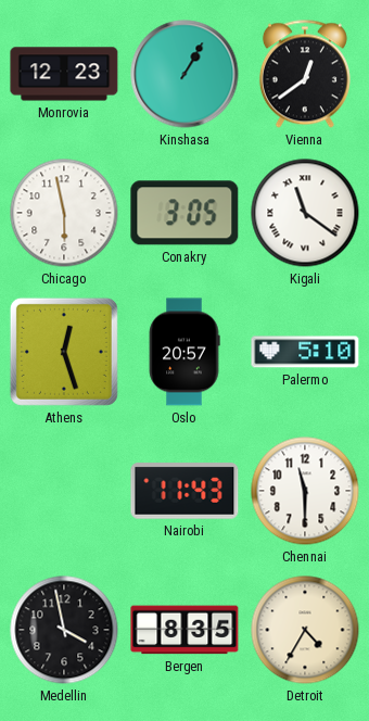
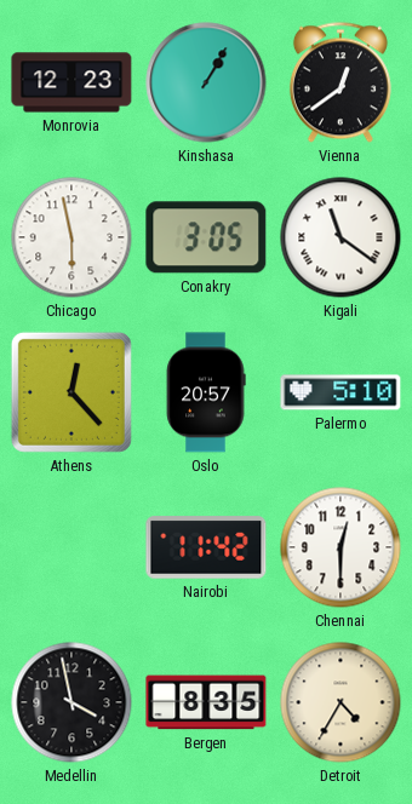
Athens: 12:27 -> 12:23 (71, 392)
Nairobi: 11:43 -> 11:42 (206, 547)
Chennai: 11:30 -> 12:30 (341, 547)
